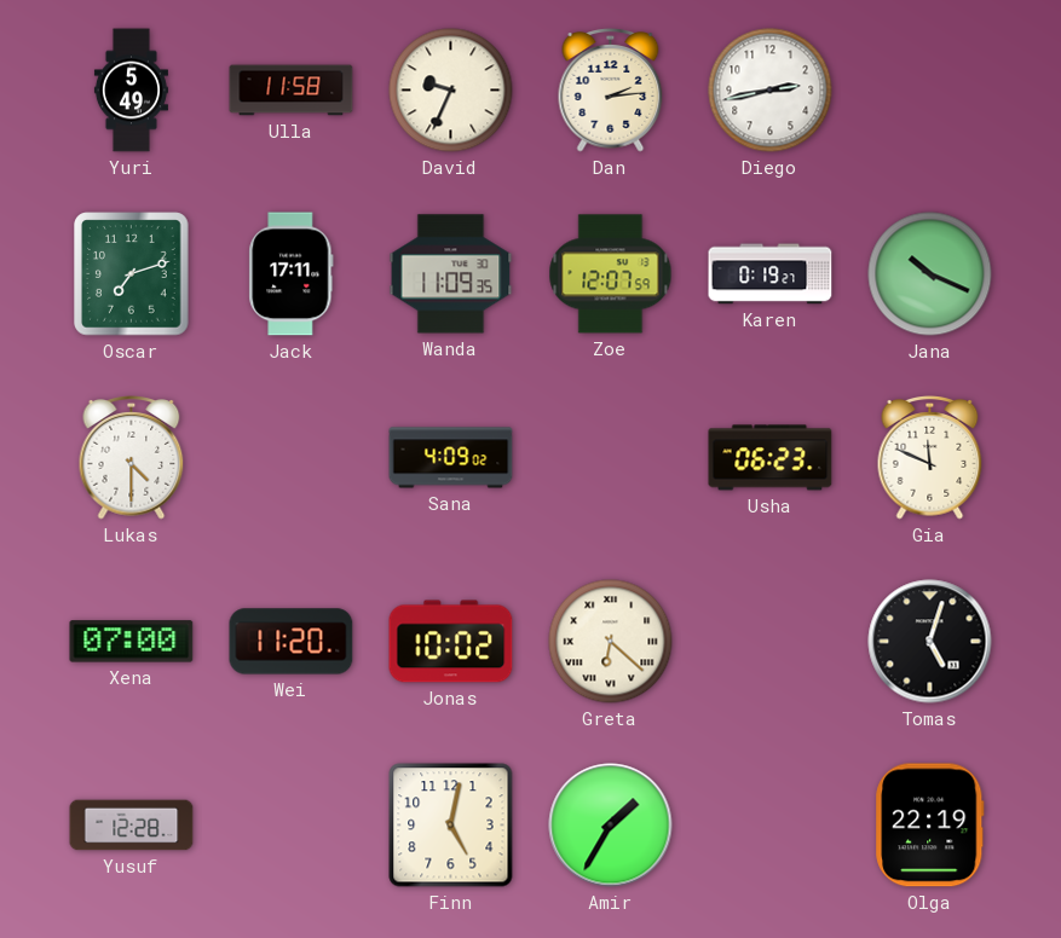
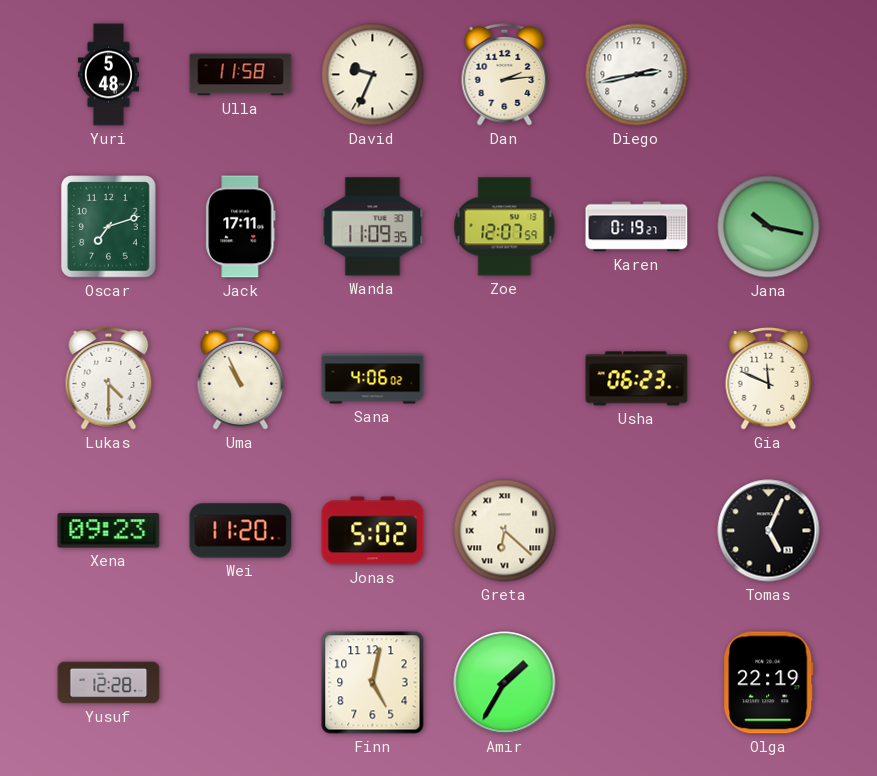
Yuri: 5:49 -> 5:48 (108, 75)
Jana: 10:19 -> 10:17 (769, 227)
Uma: none -> 10:56 (241, 379)
Sana: 4:09 -> 4:06 (373, 379)
Xena: 07:00 -> 09:23 (109, 531)
Jonas: 10:02 -> 5:02 (373, 531)
Tomas: 5:03 -> 5:04 (769, 531)
